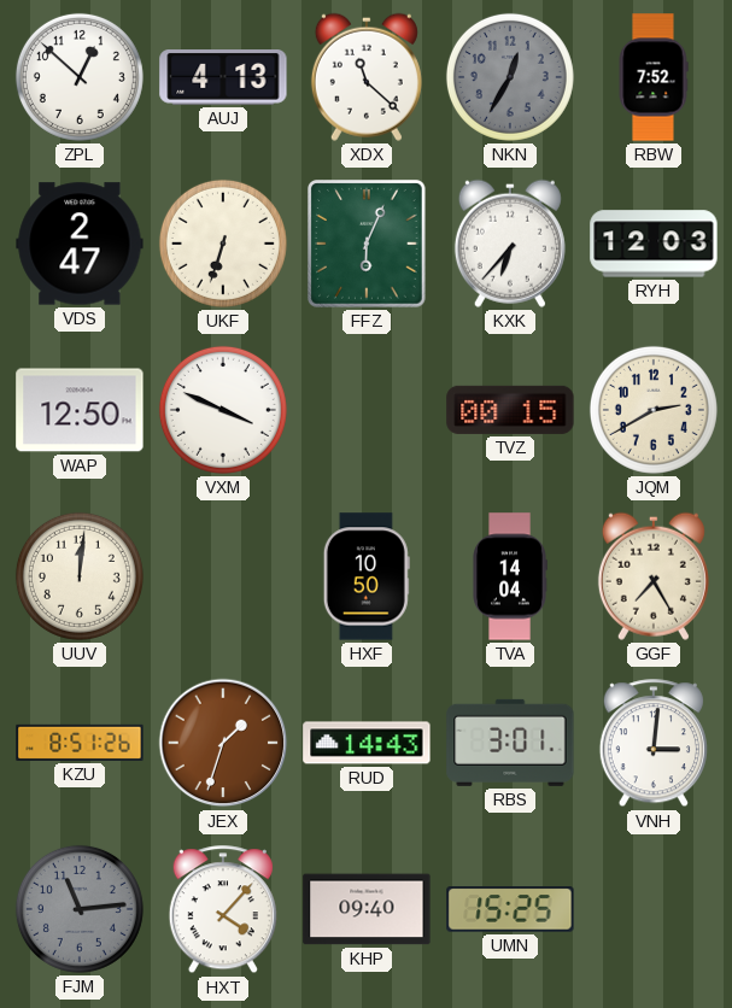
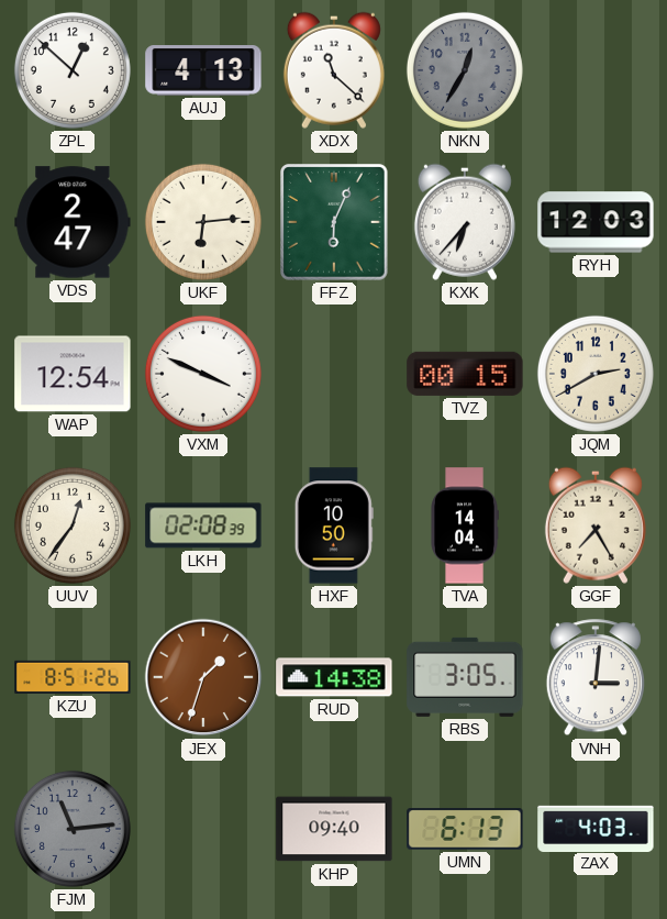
RBW: 7:52 -> none (654, 77)
UKF: 6:33 -> 6:14 (203, 222)
WAP: 12:50 -> 12:54 (73, 374)
UUV: 12:01 -> 12:36 (73, 525)
LKH: none -> 02:08 (203, 525)
RUD: 14:43 -> 14:38 (334, 677)
RBS: 3:01 -> 3:05 (465, 677)
HXT: 4:07 -> none (223, 910)
UMN: 15:25 -> 6:13 (465, 829)
ZAX: none -> 4:03 (596, 828)
